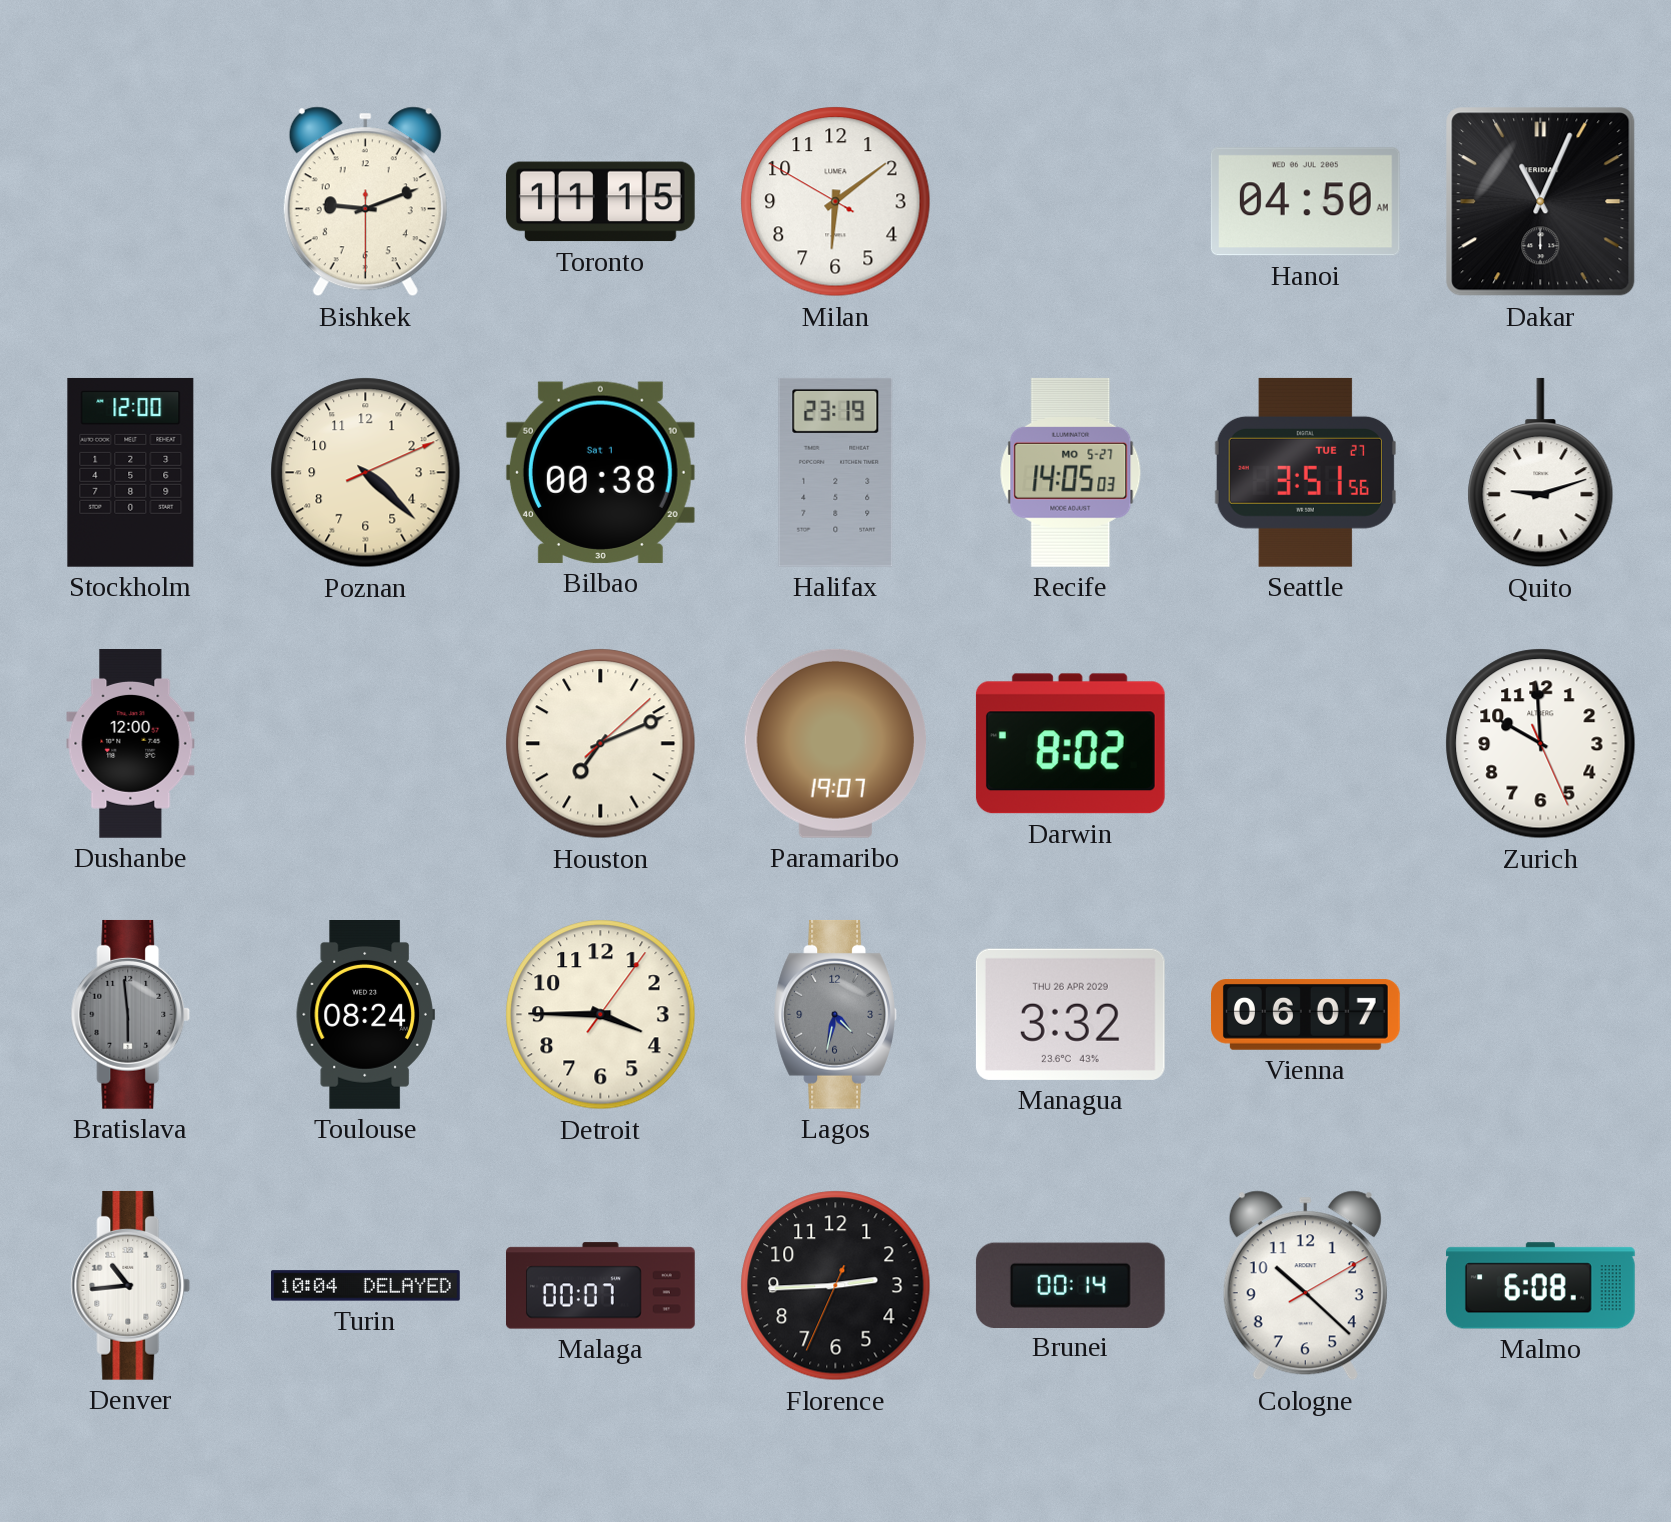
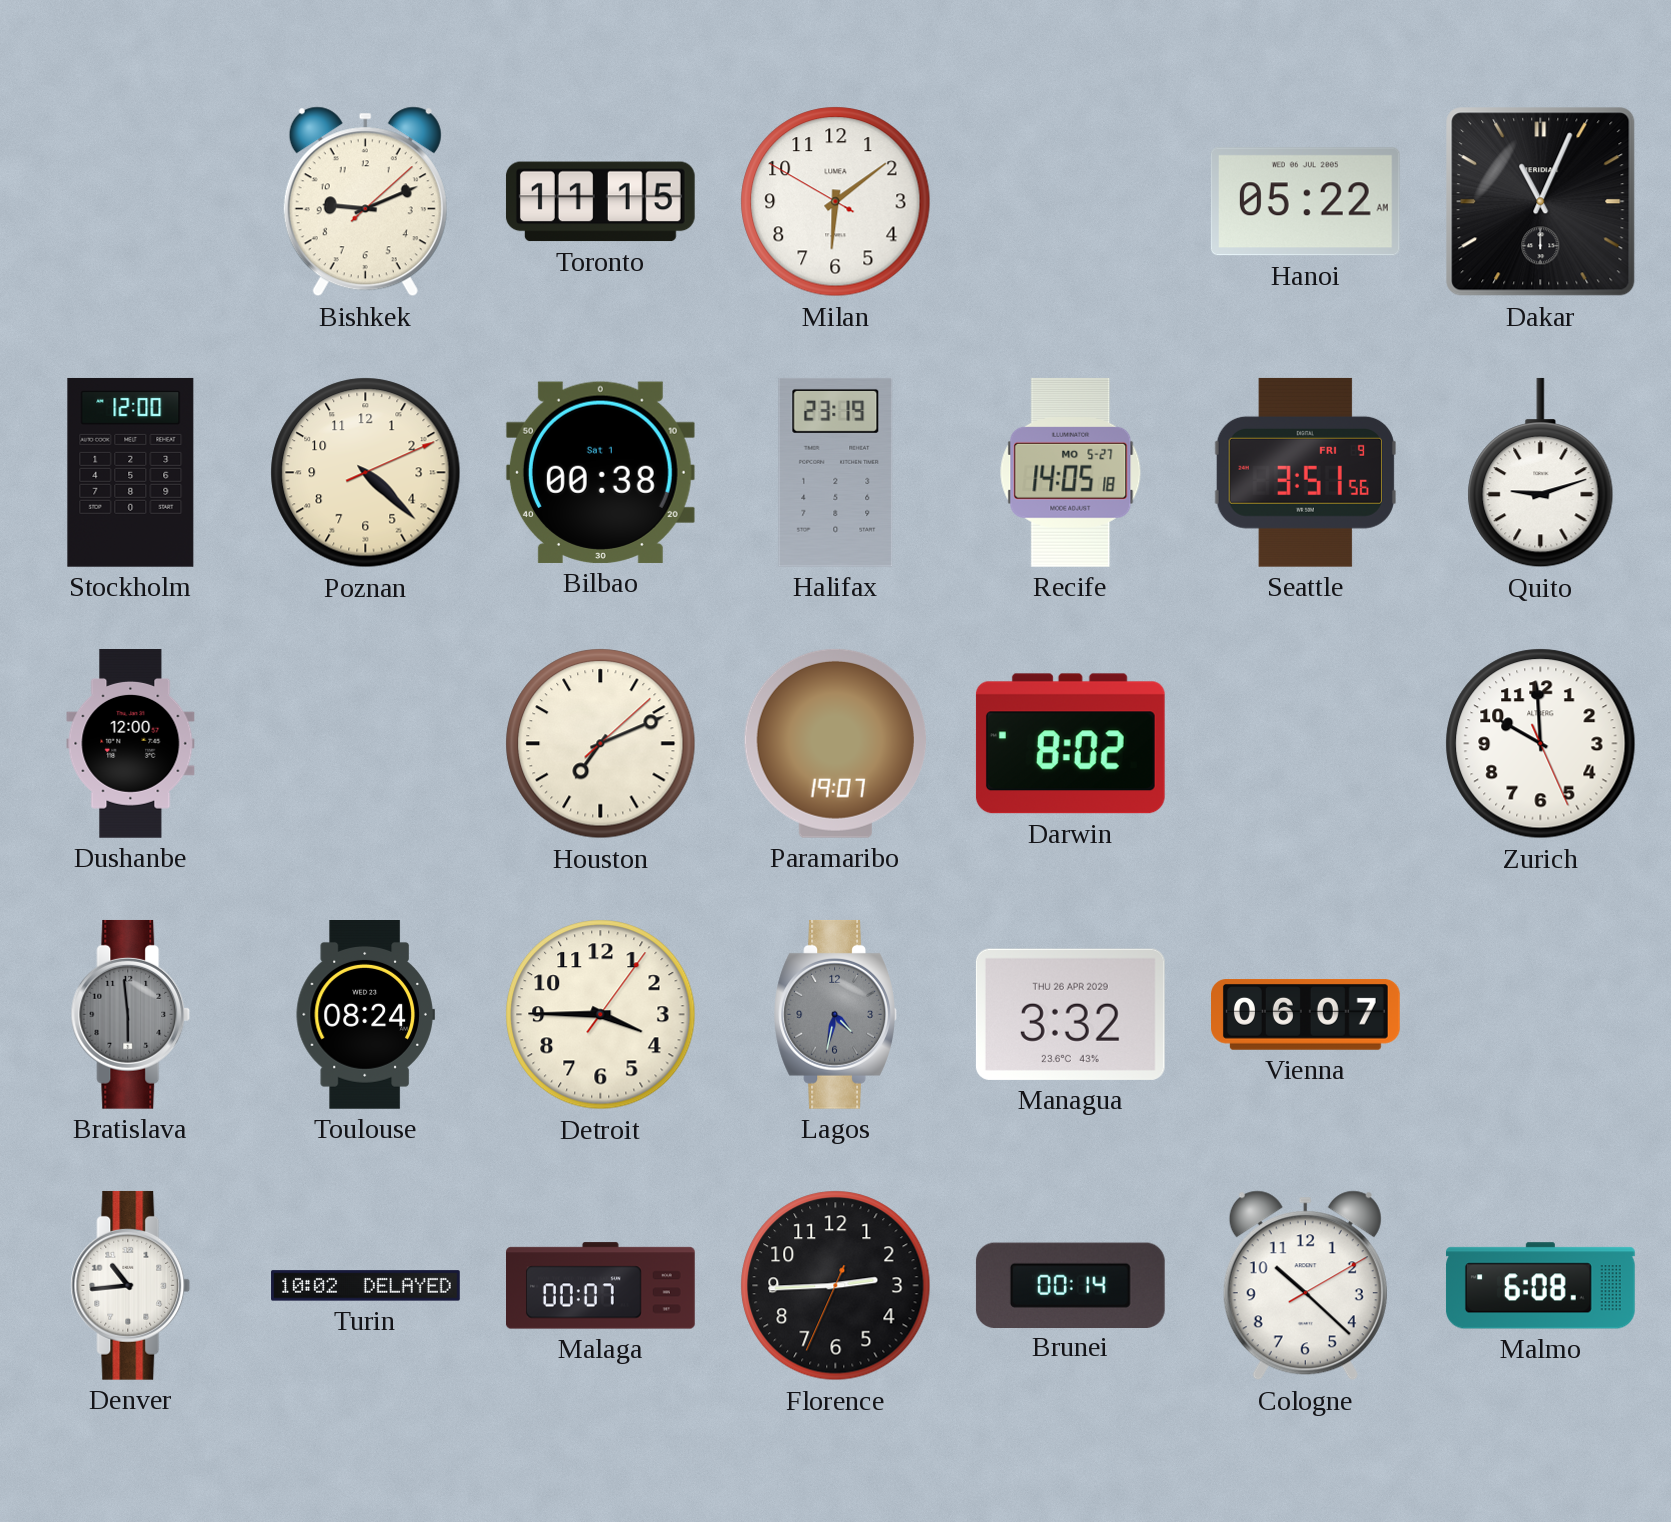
Bishkek: 9:11:30 -> 9:11:08 (365, 202)
Hanoi: 04:50 -> 05:22 (1305, 202)
Recife: 14:05:03 -> 14:05:18 (1071, 472)
Seattle date: TUE 27 -> FRI 9 (1305, 472)
Turin: 10:04 -> 10:02 (366, 1286)
